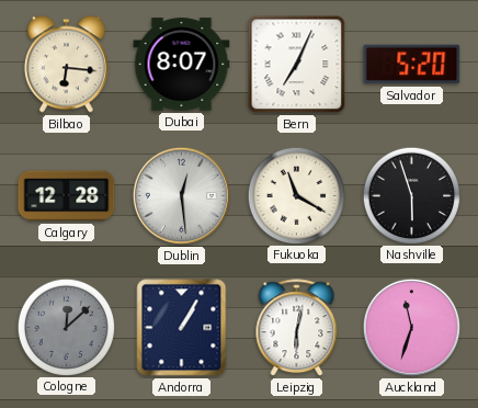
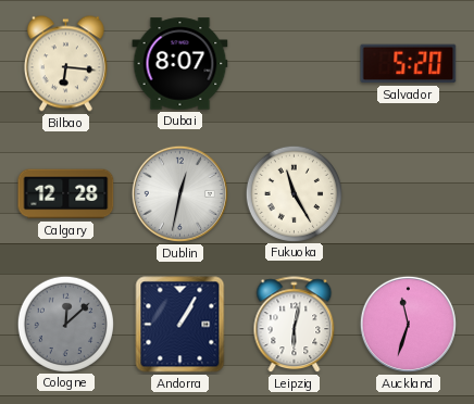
Bern: 7:04 -> none (297, 65)
Dublin: 12:29 -> 12:32 (179, 193)
Fukuoka: 11:20 -> 11:25 (294, 193)
Nashville: 5:57 -> none (411, 195)
